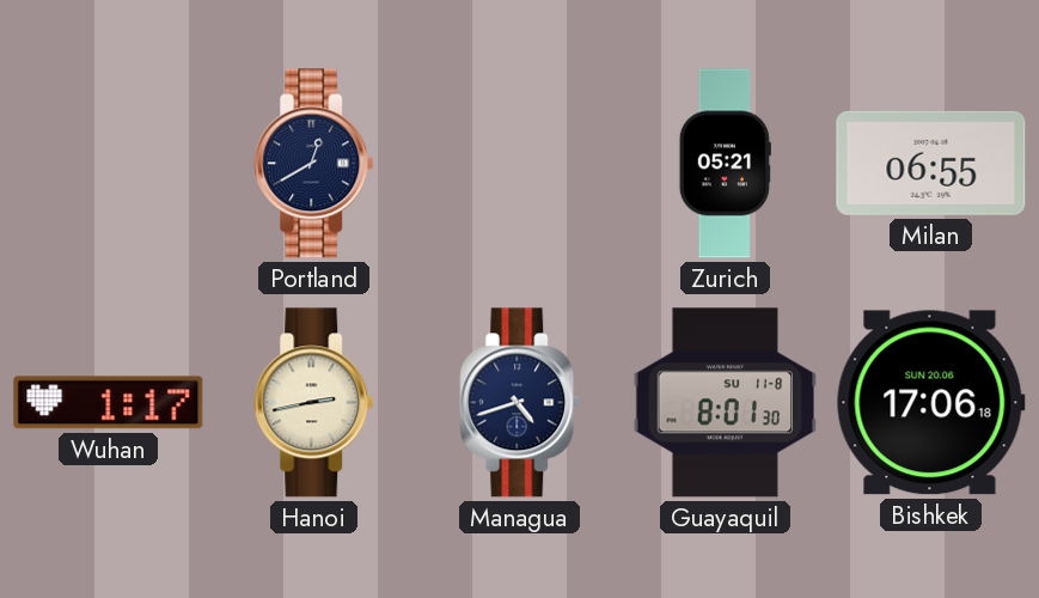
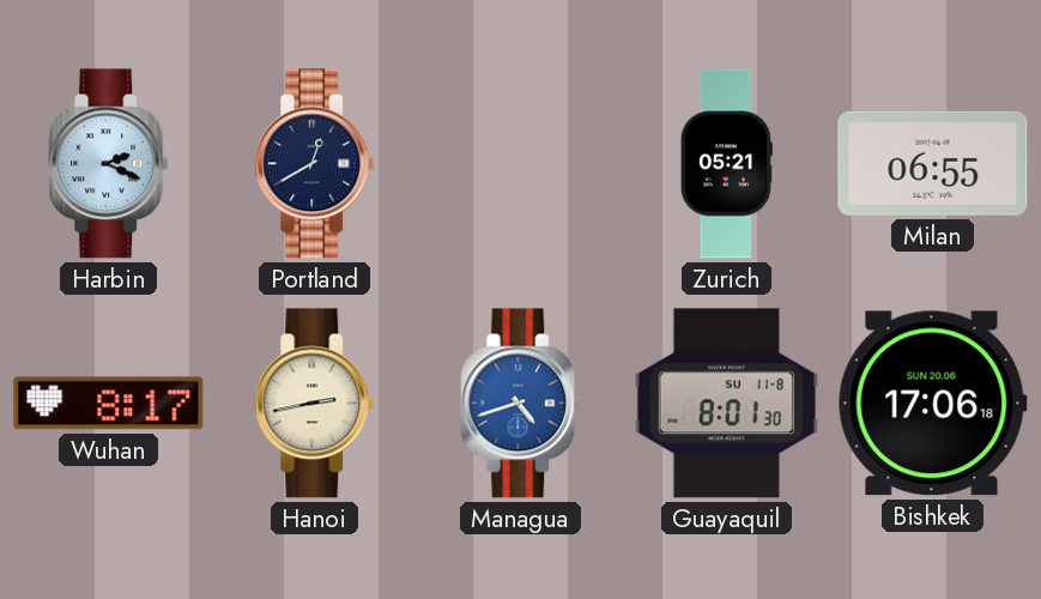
Harbin: none -> 2:19 (109, 164)
Wuhan: 1:17 -> 8:17 (109, 404)
Managua dial: navy -> blue (521, 404)
